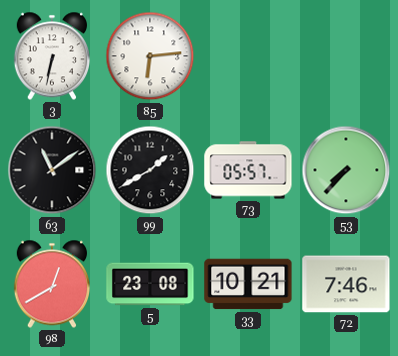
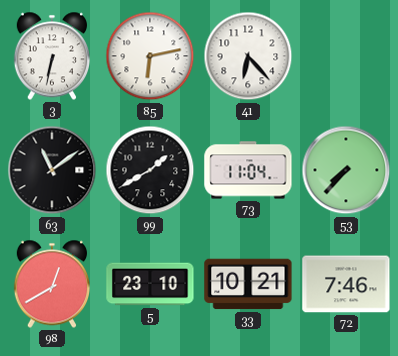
85: 6:14 -> 6:13 (150, 56)
41: none -> 6:23 (248, 56)
73: 05:57 -> 11:04 (248, 170)
5: 23:08 -> 23:10 (150, 284)
